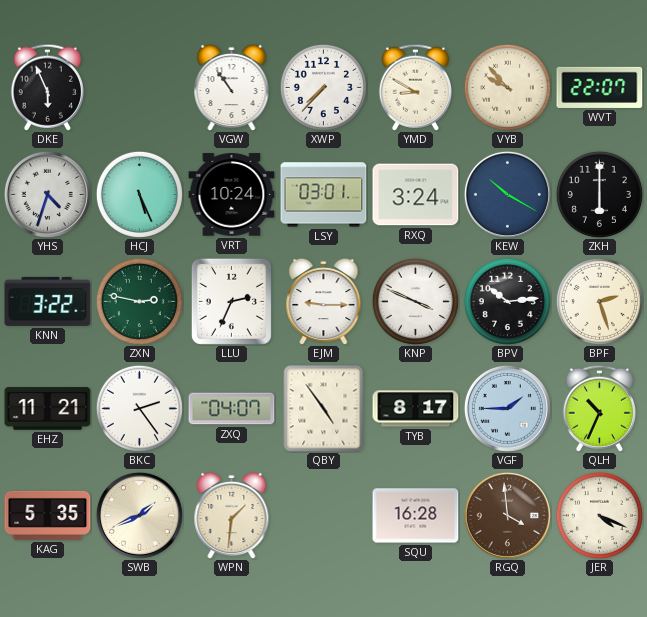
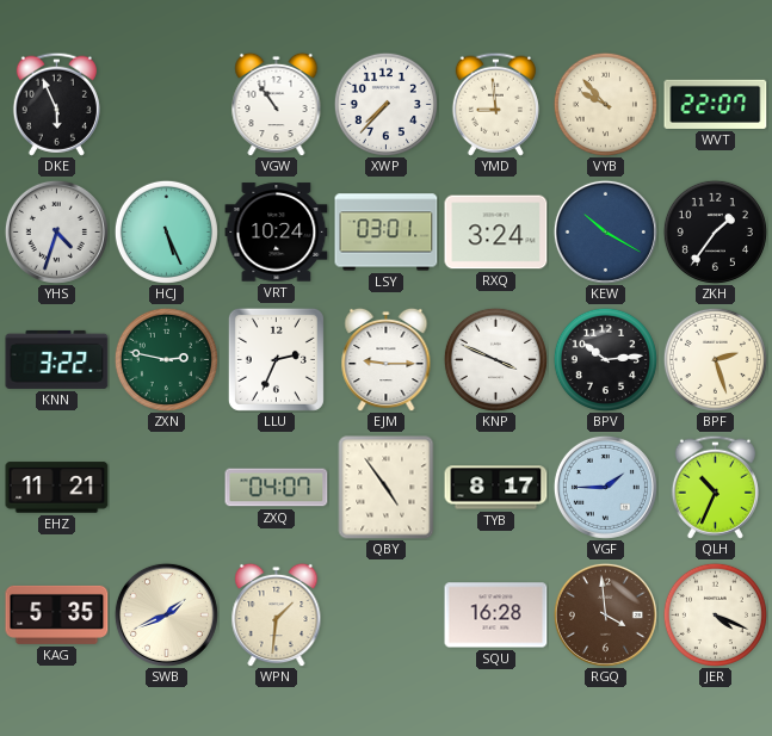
YMD: 8:50 -> 8:59 (495, 104)
ZKH: 6:00 -> 1:36 (715, 231)
BKC: 2:24 -> none (139, 408)
